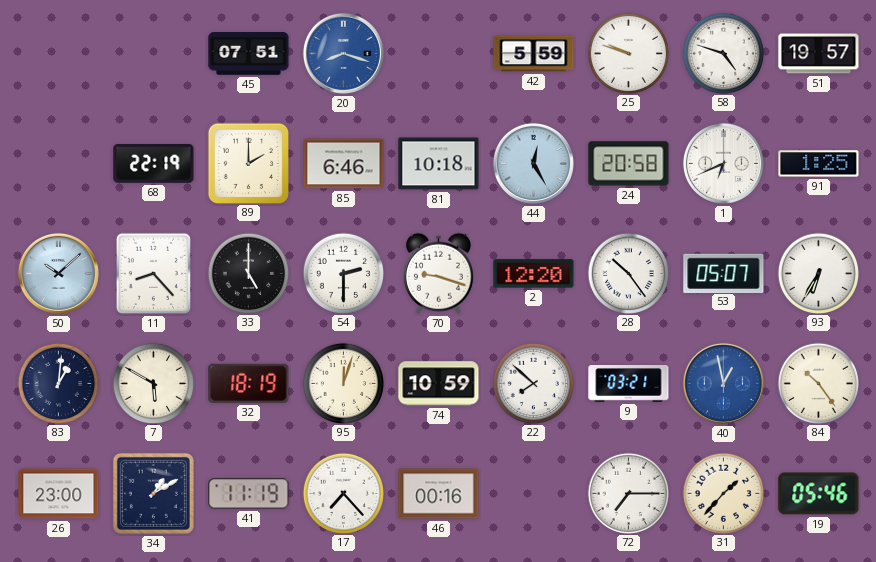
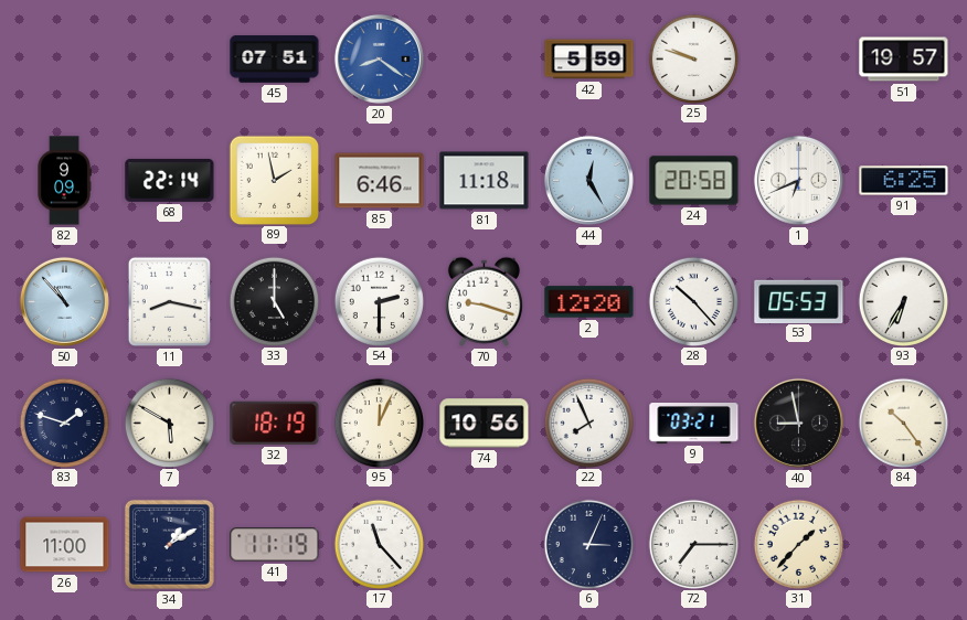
20: 8:18 -> 8:21 (379, 58)
58: 4:48 -> none (723, 53)
82: none -> 9:09 (64, 181)
68: 22:19 -> 22:14 (170, 180)
89: 2:00 -> 1:58 (274, 180)
81: 10:18 -> 11:18 (485, 181)
91: 1:25 -> 6:25 (904, 181)
50: 10:08 -> 10:53 (64, 301)
11: 8:23 -> 8:17 (169, 301)
28: 10:24 -> 10:23 (693, 301)
53: 05:07 -> 05:53 (799, 301)
83: 1:01 -> 1:48 (64, 423)
95: 12:03 -> 12:04 (379, 423)
74: 10:59 -> 10:56 (485, 424)
22: 7:52 -> 7:56 (588, 423)
40: 12:58 -> 8:58 (798, 423)
40 dial: blue -> black (798, 423)
26: 23:00 -> 11:00 (65, 545)
17: 7:23 -> 11:23 (379, 544)
46: 00:16 -> none (439, 494)
6: none -> 3:04 (588, 544)
19: 05:46 -> none (819, 494)
